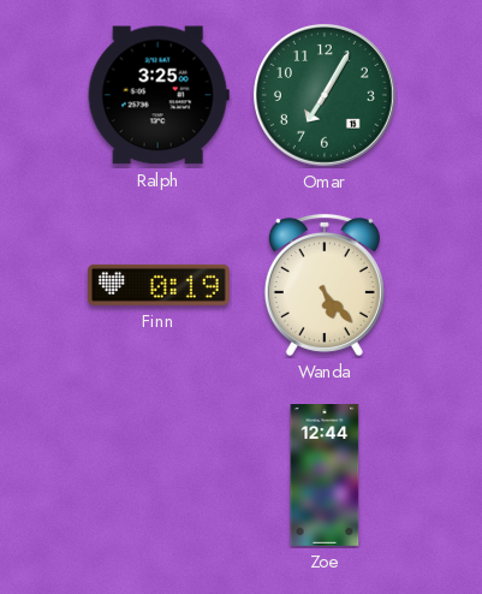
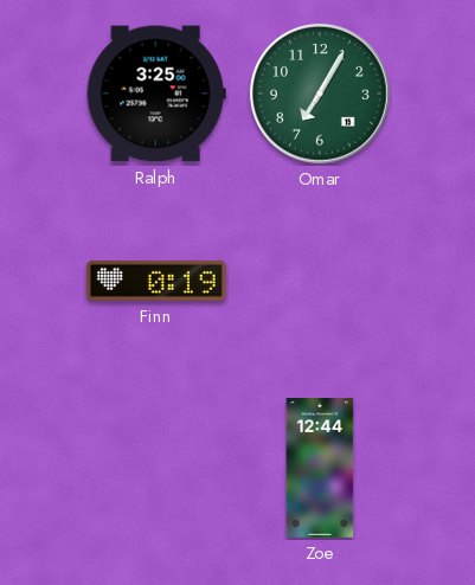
Wanda: 5:23 -> none (325, 285)
